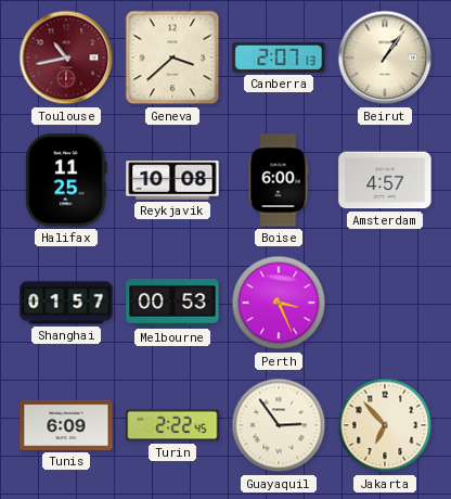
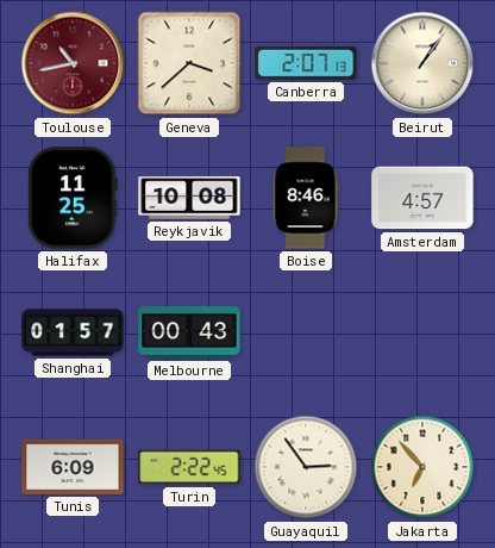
Boise: 6:00 -> 8:46 (306, 198)
Melbourne: 00:53 -> 00:43 (189, 332)
Perth: 3:26 -> none (279, 303)
